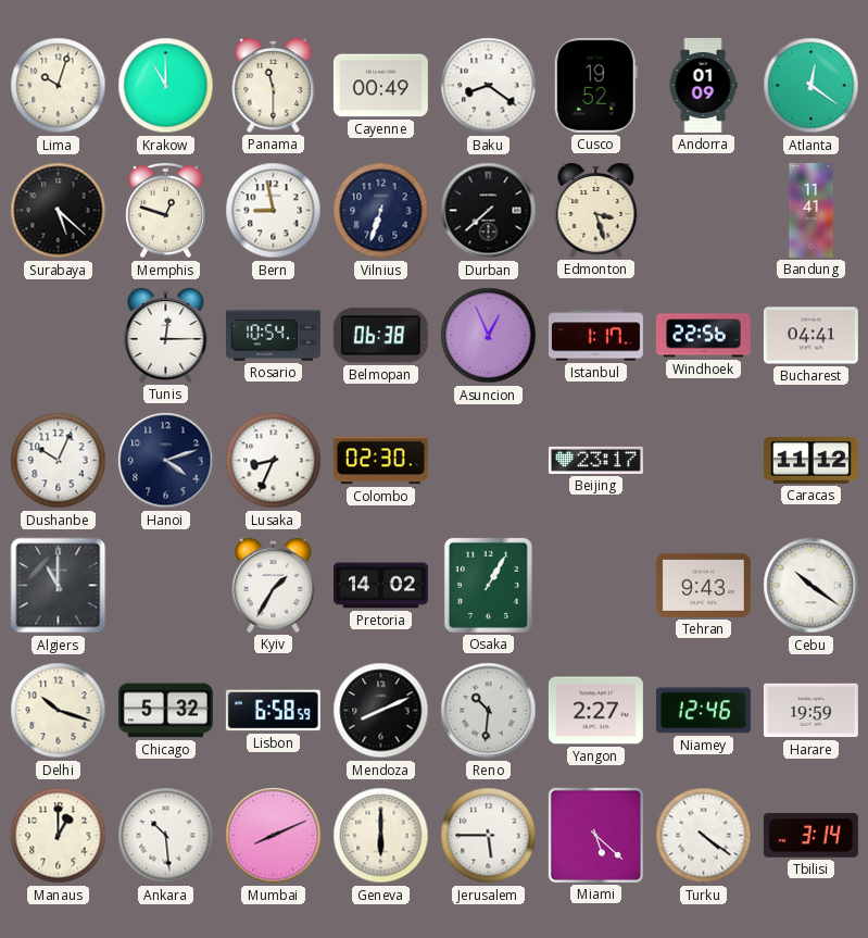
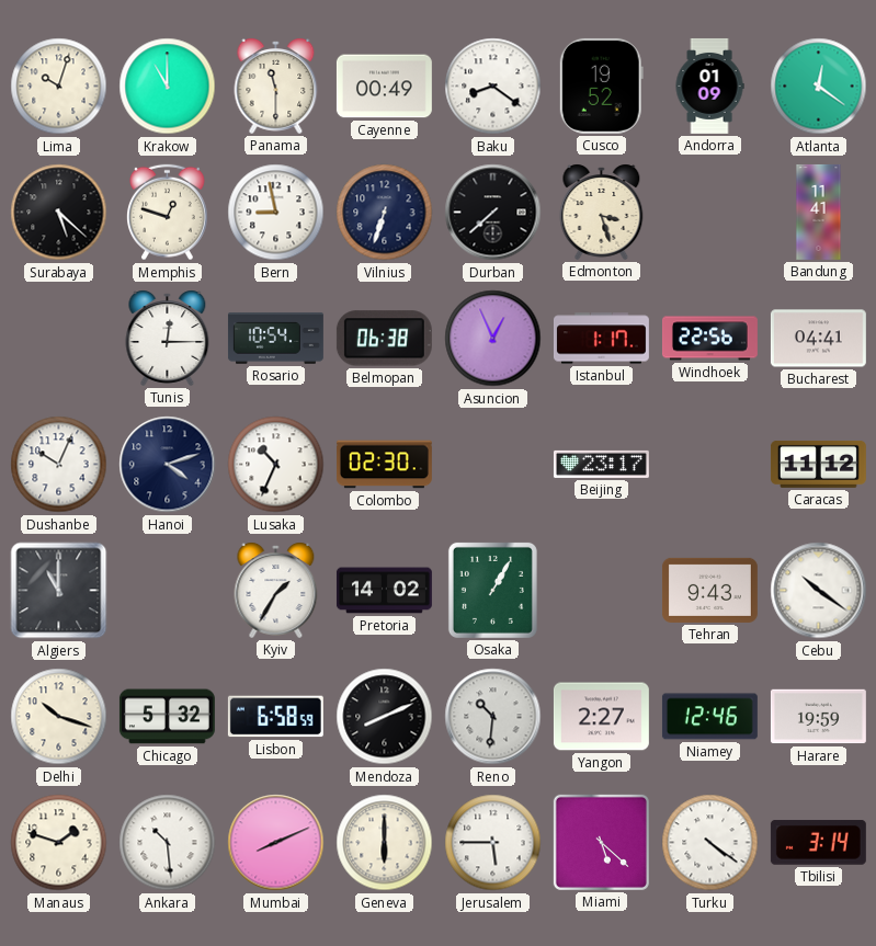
Lusaka: 8:34 -> 10:34 (276, 465)
Manaus: 1:00 -> 1:48 (59, 843)
